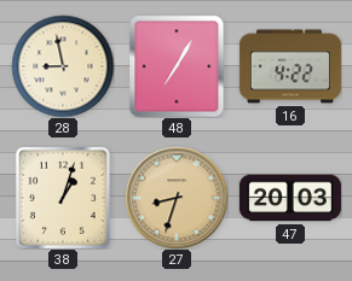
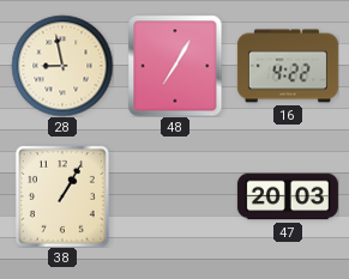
38: 1:03 -> 1:05 (62, 196)
27: 8:33 -> none (177, 198)
